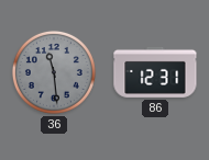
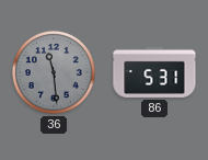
86: 12:31 -> 5:31 (154, 72)
